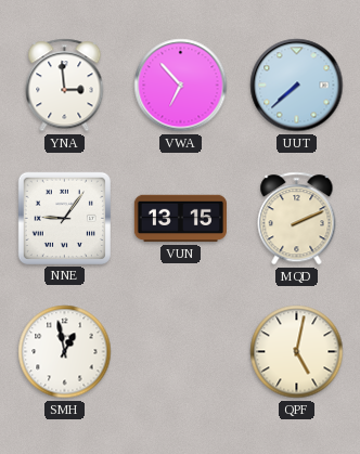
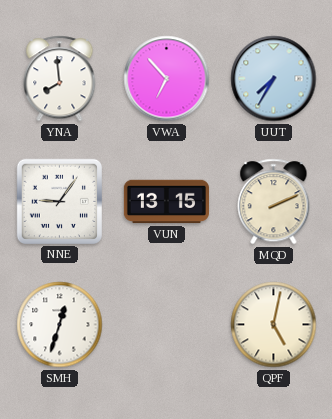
YNA: 2:59 -> 7:59 (60, 79)
UUT: 7:38 -> 7:35 (274, 79)
SMH: 12:58 -> 12:33 (60, 325)
